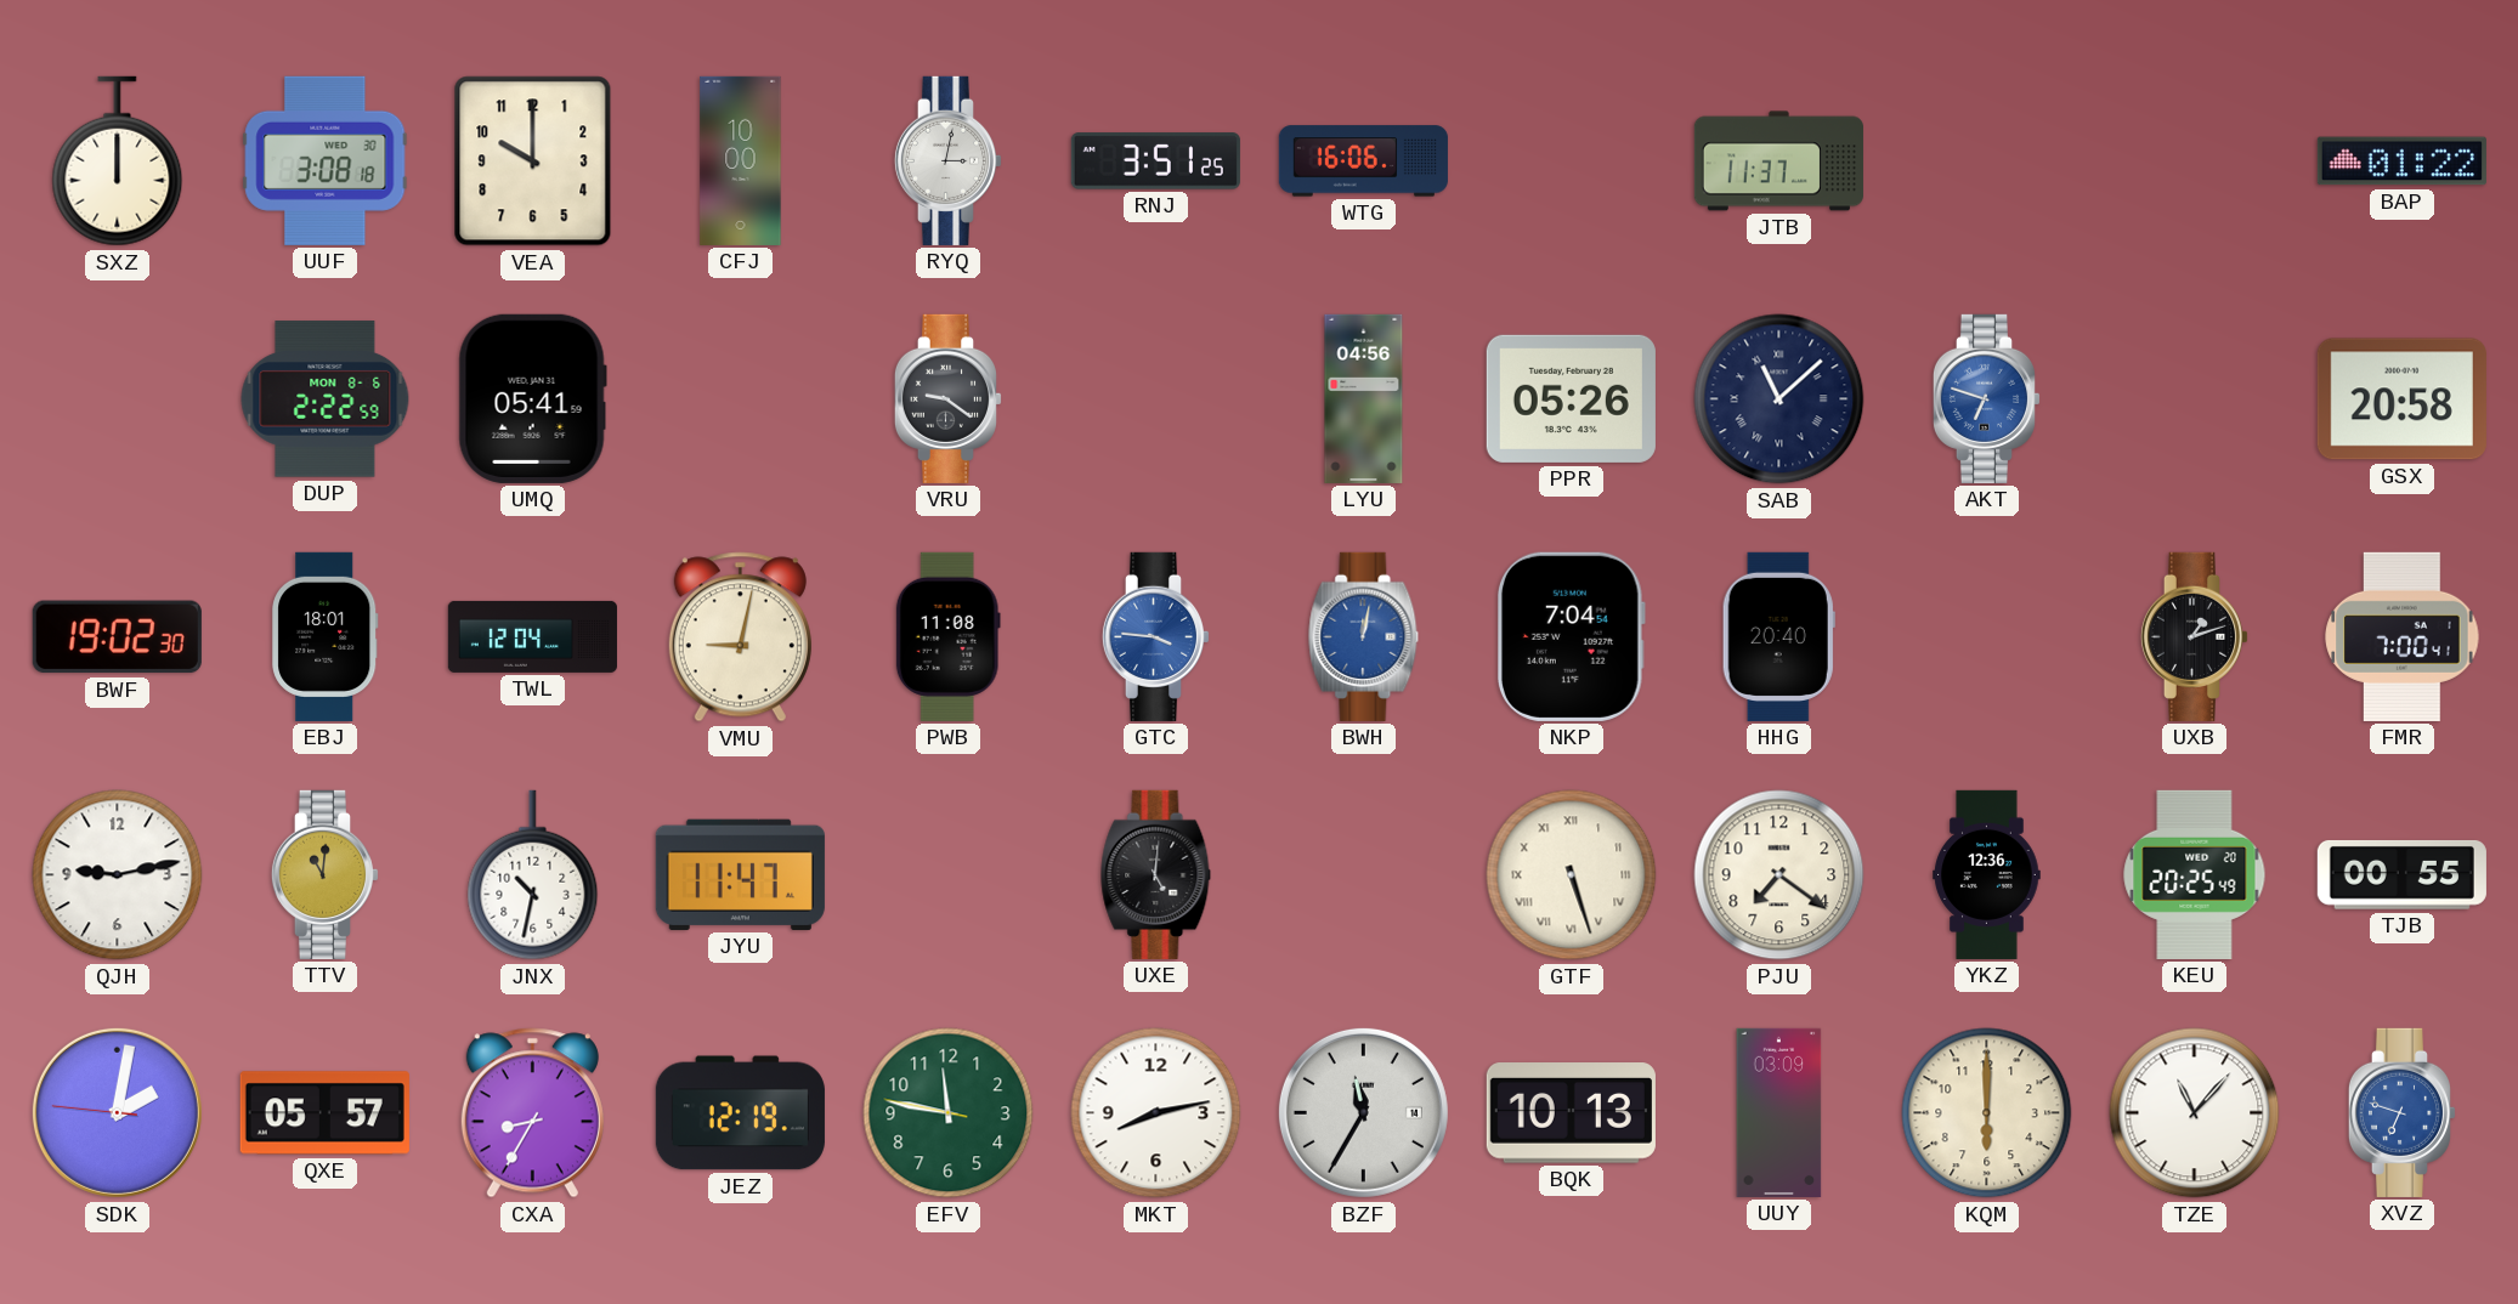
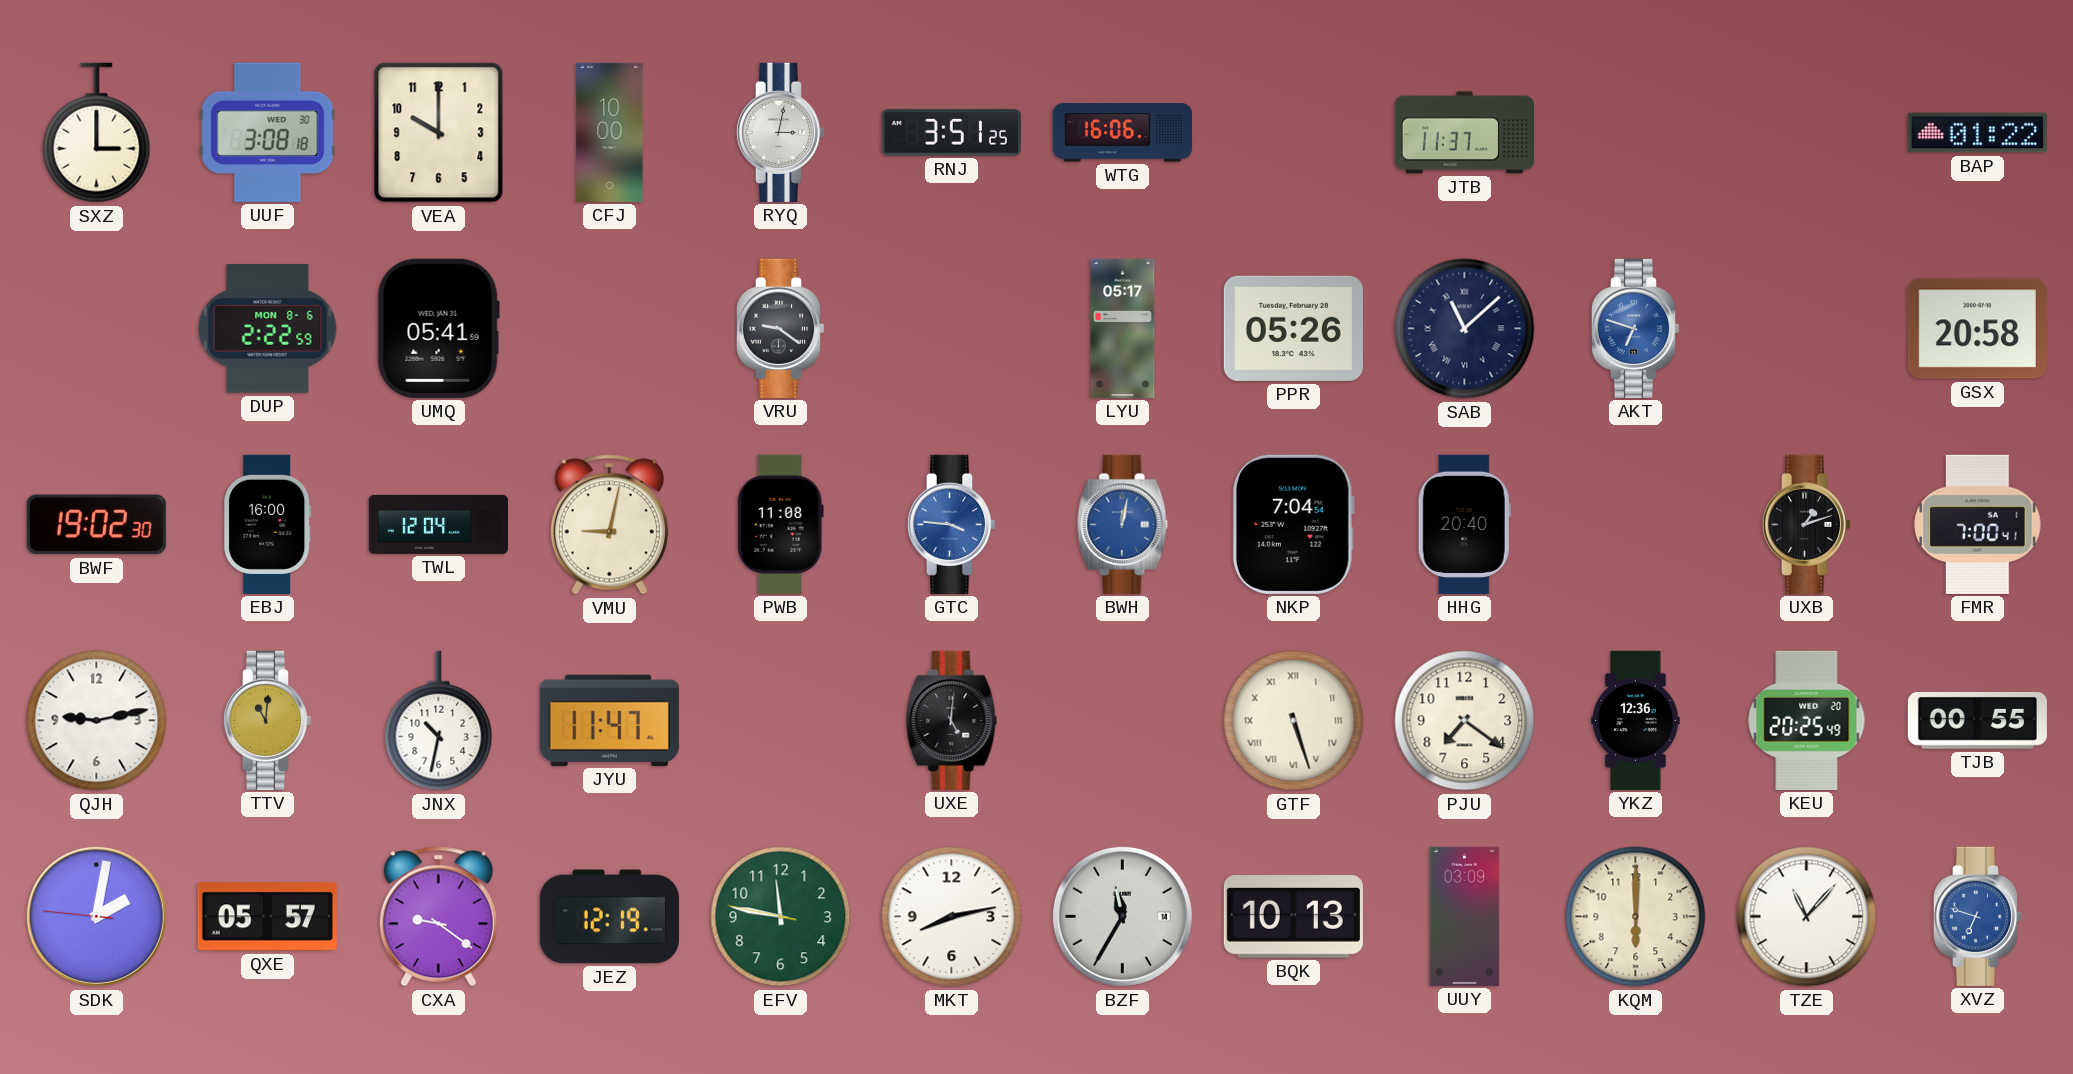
SXZ: 12:00 -> 3:00 (97, 133)
LYU: 04:56 -> 05:17 (1123, 328)
EBJ: 18:01 -> 16:00 (268, 524)
CXA: 8:35 -> 9:21 (438, 917)
